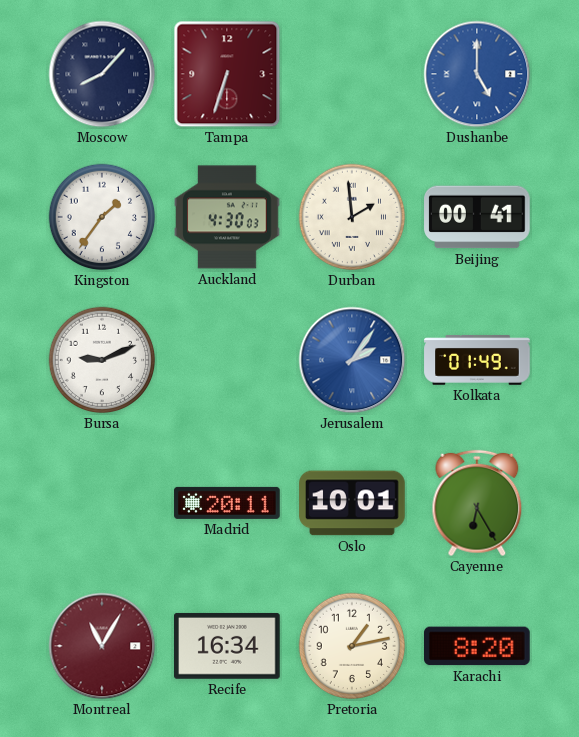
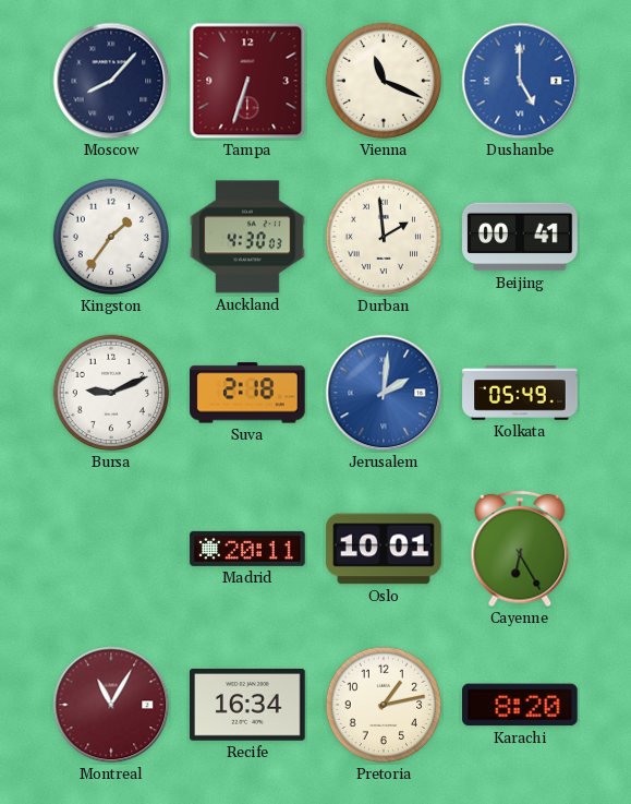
Vienna: none -> 11:19 (384, 81)
Suva: none -> 2:18 (248, 393)
Jerusalem: 2:06 -> 2:01 (384, 393)
Kolkata: 01:49 -> 05:49 (520, 393)
